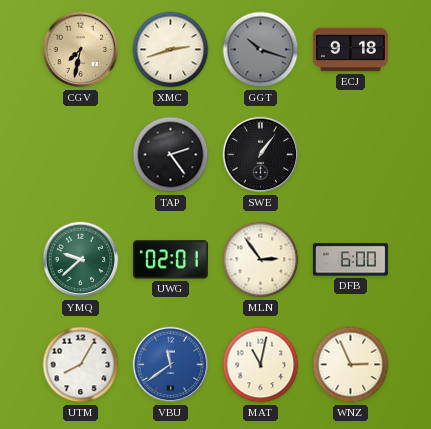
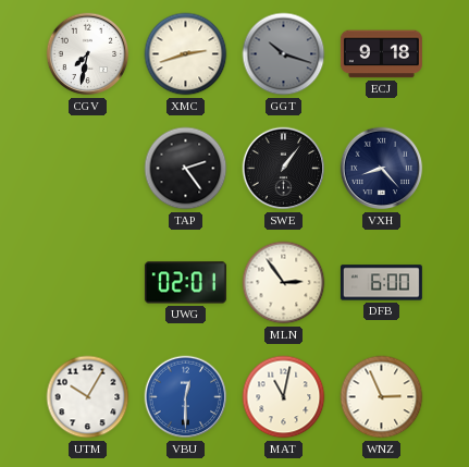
CGV dial: champagne -> white (88, 54)
VXH: none -> 8:23 (382, 169)
YMQ: 9:38 -> none (81, 260)
UTM: 8:05 -> 10:05 (88, 397)
VBU: 11:39 -> 12:30 (186, 397)
